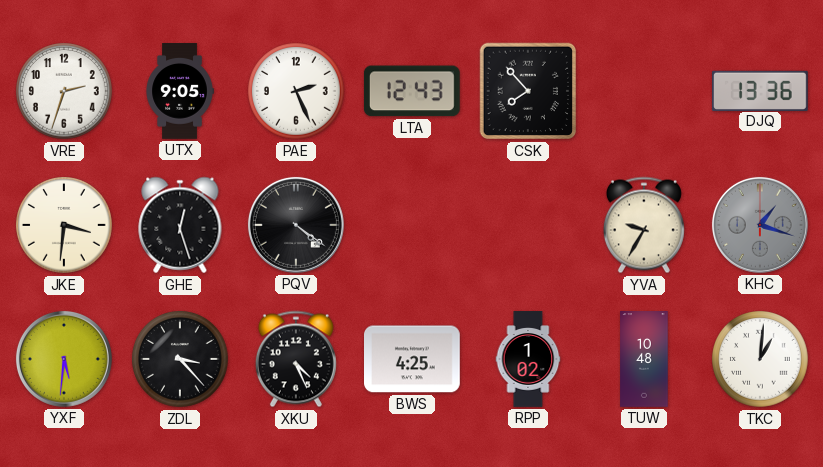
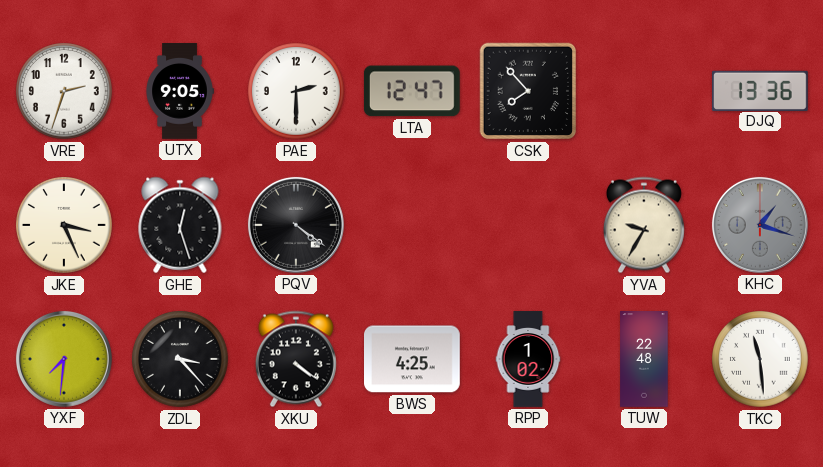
PAE: 2:26 -> 2:30 (296, 91)
LTA: 12:43 -> 12:47 (412, 91)
JKE: 3:31 -> 3:26 (64, 225)
YXF: 5:31 -> 7:31 (64, 359)
XKU: 4:26 -> 4:21 (296, 359)
TUW: 10:48 -> 22:48 (644, 359)
TKC: 1:01 -> 11:29 (760, 359)
